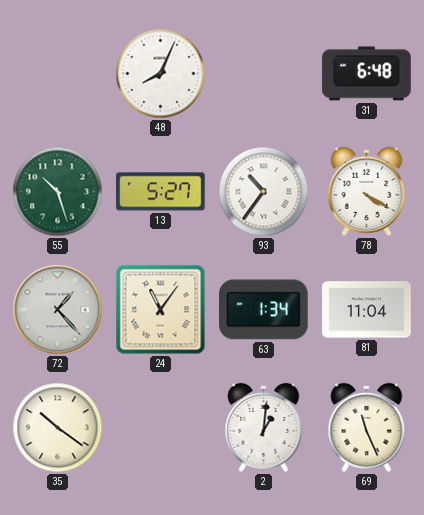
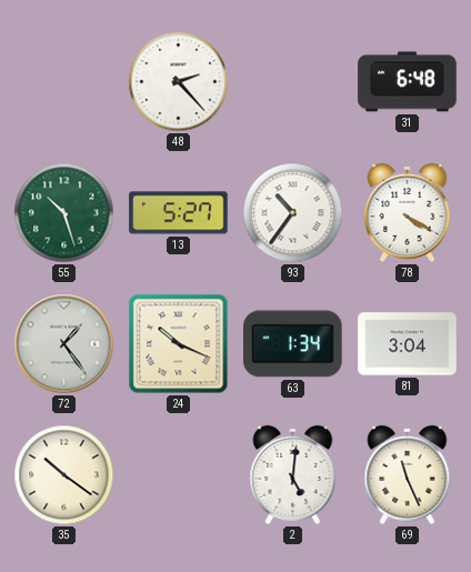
48: 8:04 -> 2:23 (179, 82)
72: 1:23 -> 1:24 (64, 344)
24: 11:06 -> 10:19 (179, 344)
81: 11:04 -> 3:04 (408, 344)
2: 1:01 -> 5:01 (293, 474)
